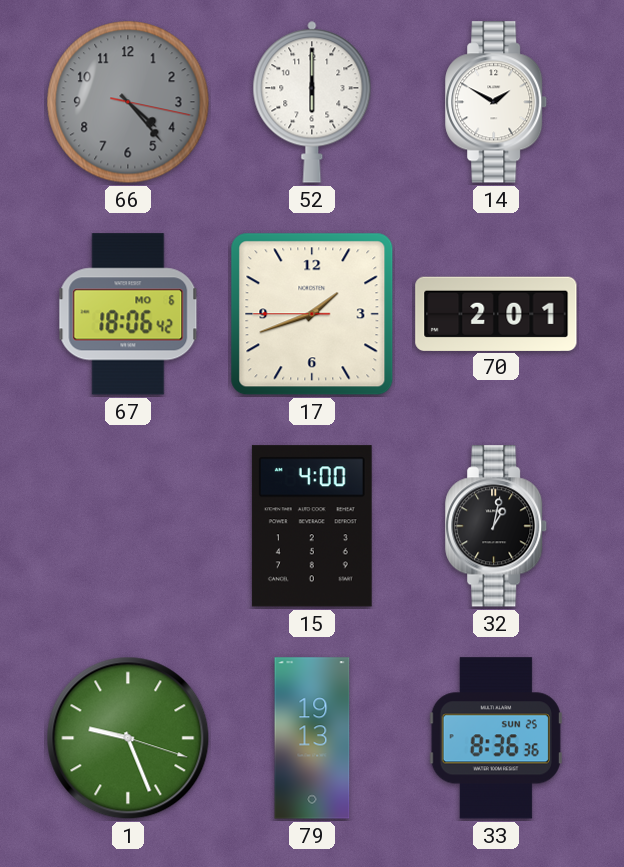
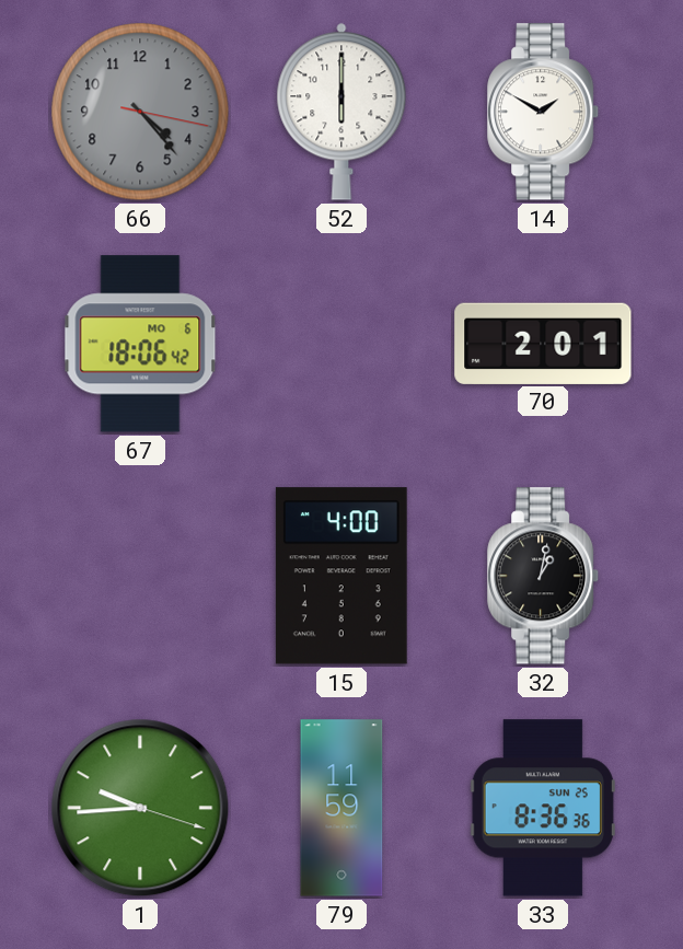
17: 1:41 -> none (312, 314)
1: 9:26 -> 9:44 (140, 808)
79: 19:13 -> 11:59 (342, 808)
